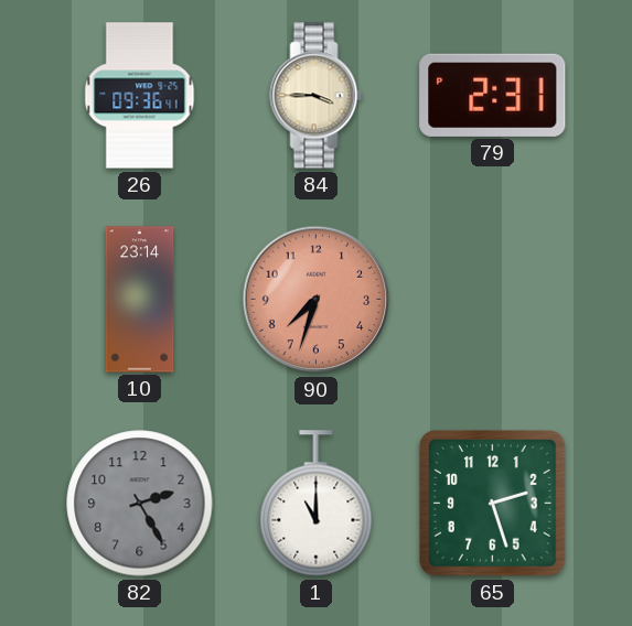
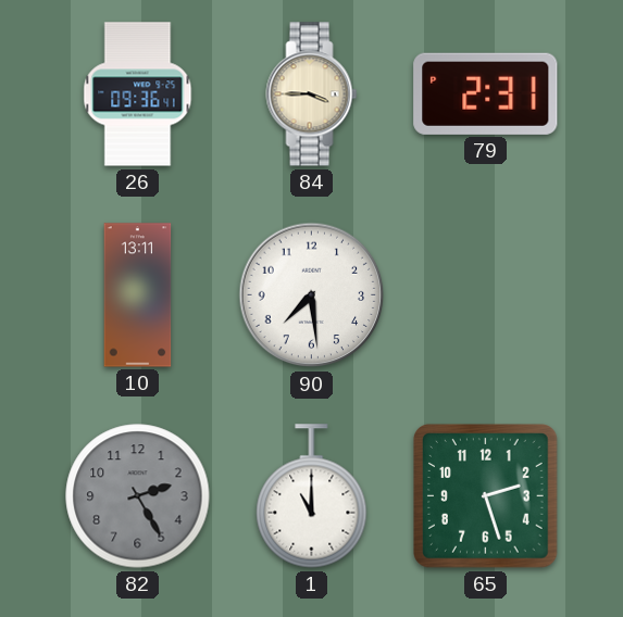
10: 23:14 -> 13:11 (138, 295)
90: 7:33 -> 7:29 (312, 295)
90 dial: salmon -> white (312, 295)
